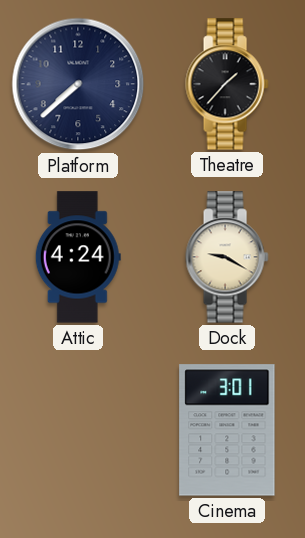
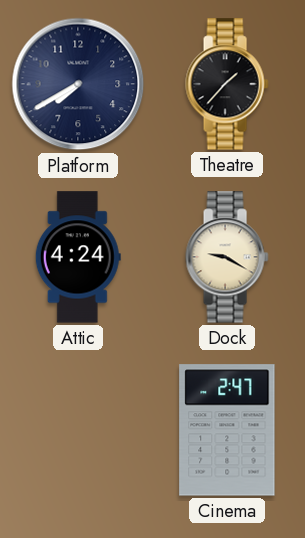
Platform: 7:38 -> 7:40 (78, 84)
Cinema: 3:01 -> 2:47 (227, 430)
